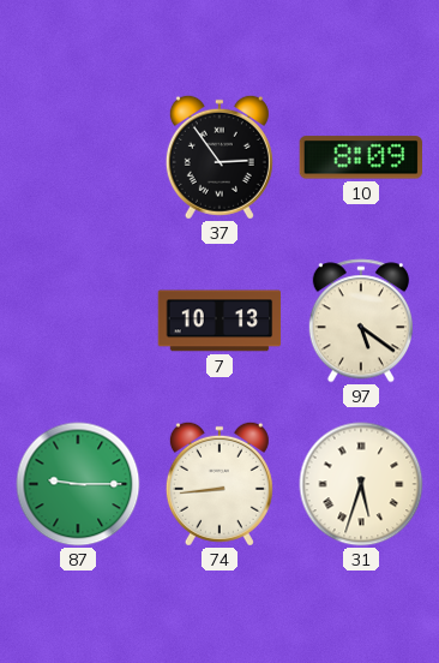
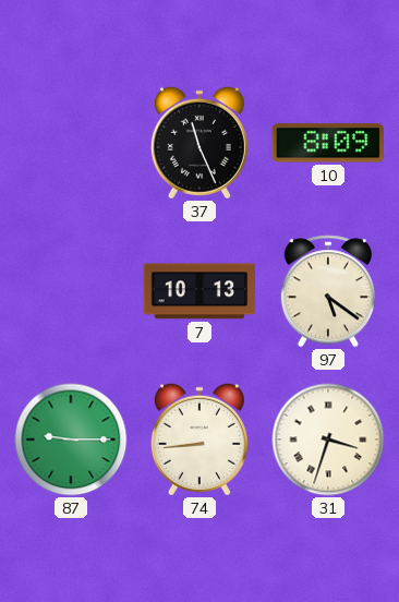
37: 2:54 -> 11:26 (199, 143)
31: 5:33 -> 3:33 (328, 440)
